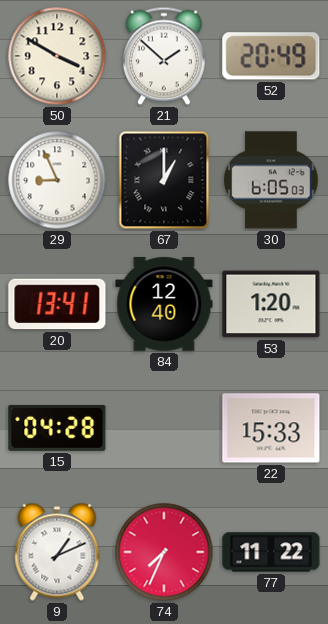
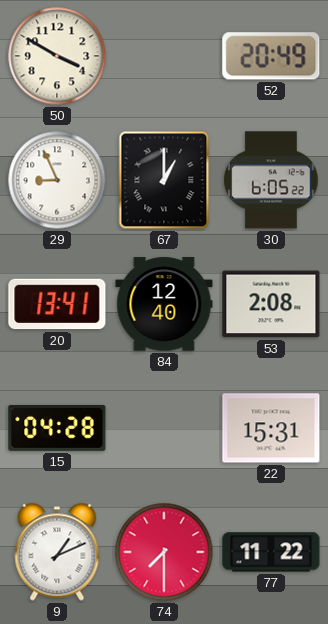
21: 1:52 -> none (164, 56)
30: 6:05:03 -> 6:05:22 (271, 180)
53: 1:20 -> 2:08 (271, 304)
22: 15:33 -> 15:31 (271, 428)
74: 7:34 -> 7:30 (164, 552)
